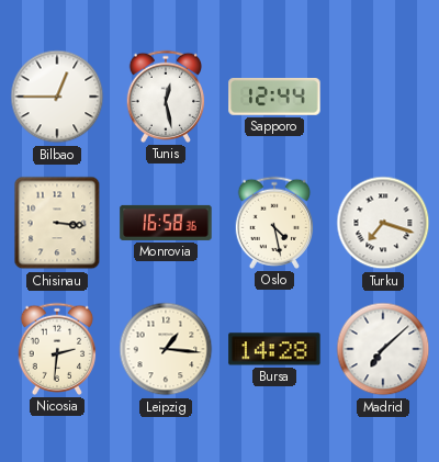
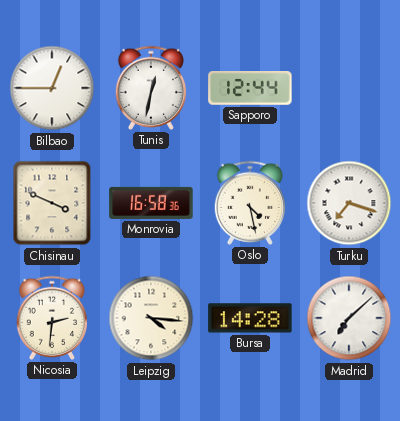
Tunis: 12:28 -> 12:32 (151, 88)
Chisinau: 3:16 -> 3:49 (52, 203)
Leipzig: 1:16 -> 4:16 (151, 318)
